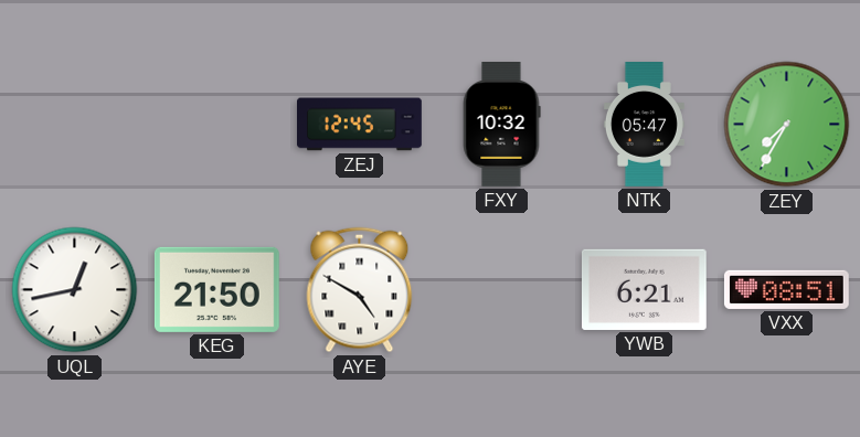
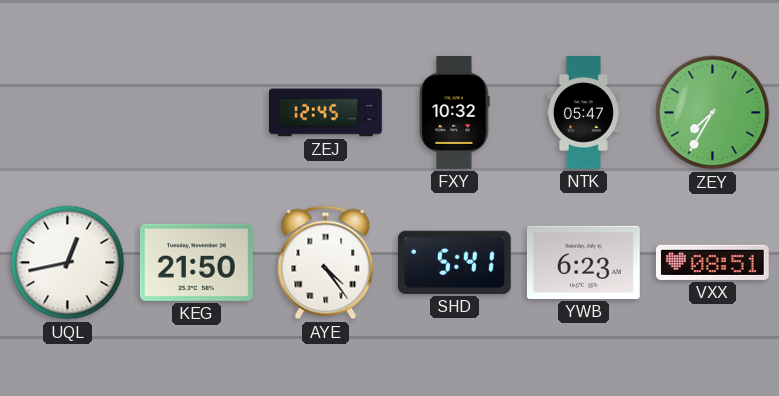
AYE: 4:50 -> 4:24 (326, 263)
SHD: none -> 5:41 (454, 262)
YWB: 6:21 -> 6:23 (583, 262)
